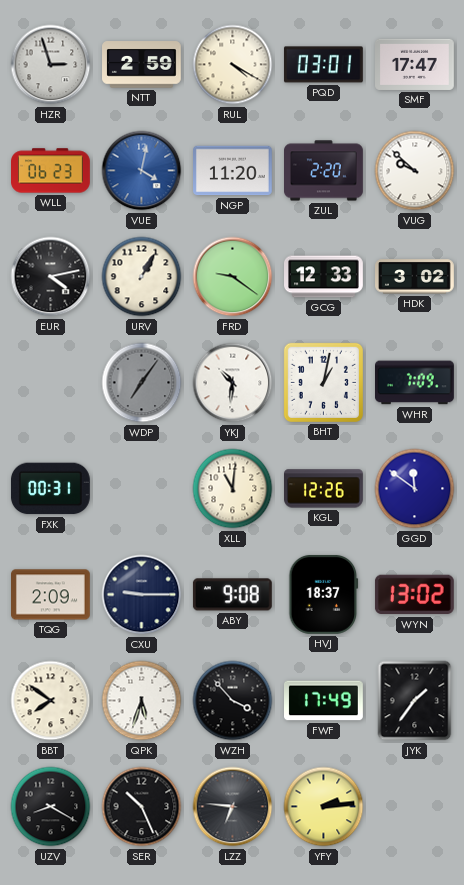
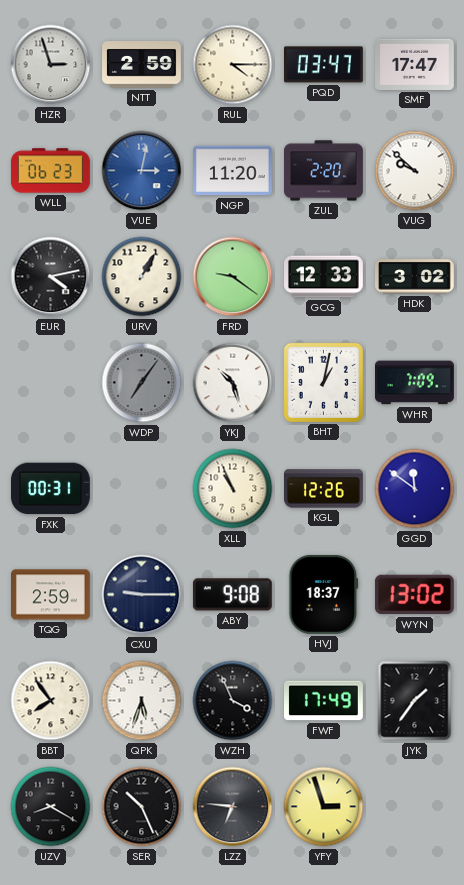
RUL: 4:20 -> 4:15 (233, 65)
PQD: 03:01 -> 03:47 (323, 65)
VUE: 4:02 -> 3:02 (142, 171)
YKJ: 10:31 -> 10:27 (233, 383)
XLL: 11:01 -> 10:56 (233, 489)
TQG: 2:09 -> 2:59 (51, 595)
BBT: 7:51 -> 7:54 (51, 701)
WZH: 3:53 -> 3:56 (233, 701)
YFY: 2:14 -> 2:57 (324, 807)
